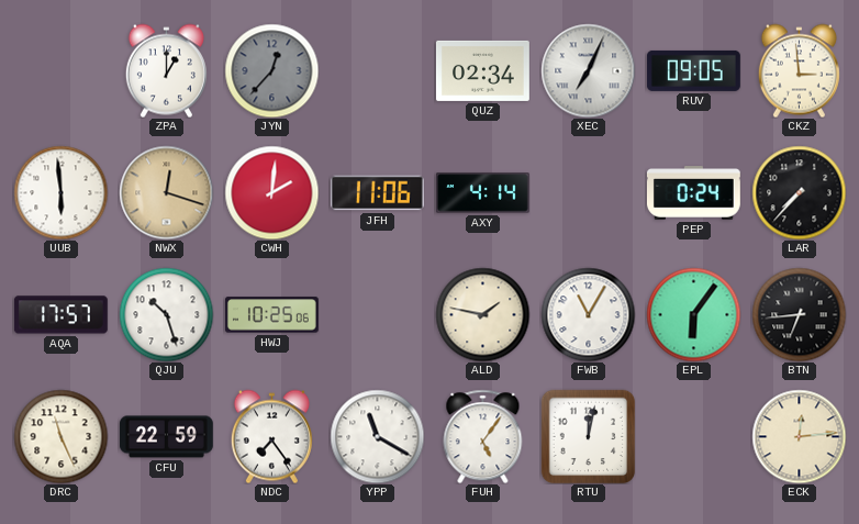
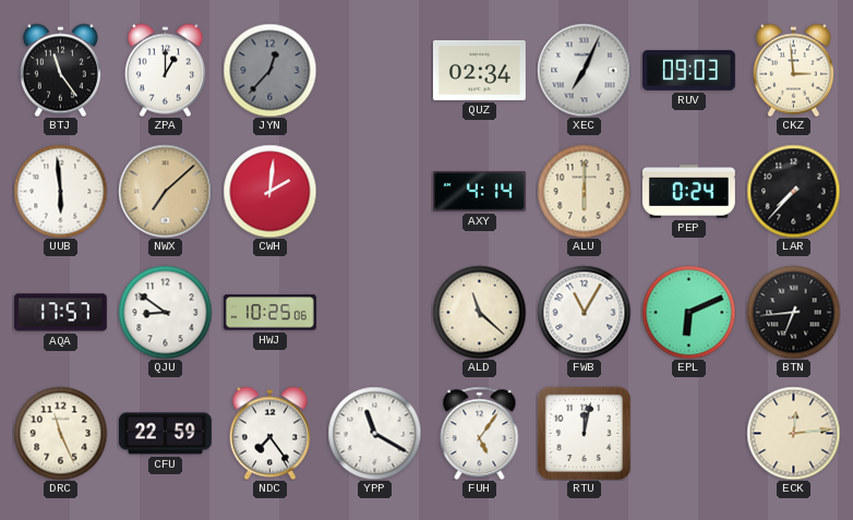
BTJ: none -> 11:24 (60, 70)
RUV: 09:05 -> 09:03 (688, 70)
NWX: 12:18 -> 7:08 (165, 191)
JFH: 11:06 -> none (377, 193)
ALU: none -> 6:00 (584, 191)
QJU: 10:27 -> 8:51 (165, 312)
ALD: 1:47 -> 11:22 (479, 312)
EPL: 6:06 -> 6:11 (688, 312)
